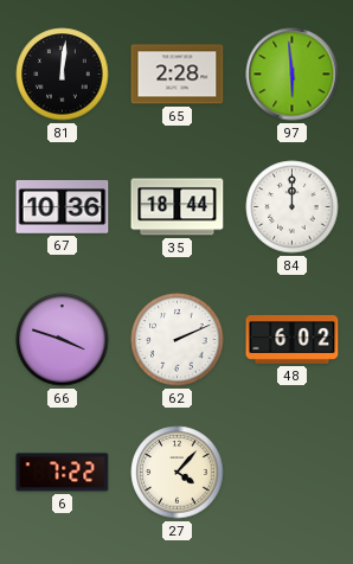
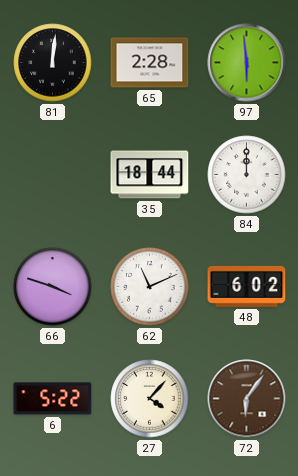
67: 10:36 -> none (63, 207)
62: 2:11 -> 11:11 (150, 287)
6: 7:22 -> 5:22 (53, 399)
72: none -> 6:06 (247, 399)
